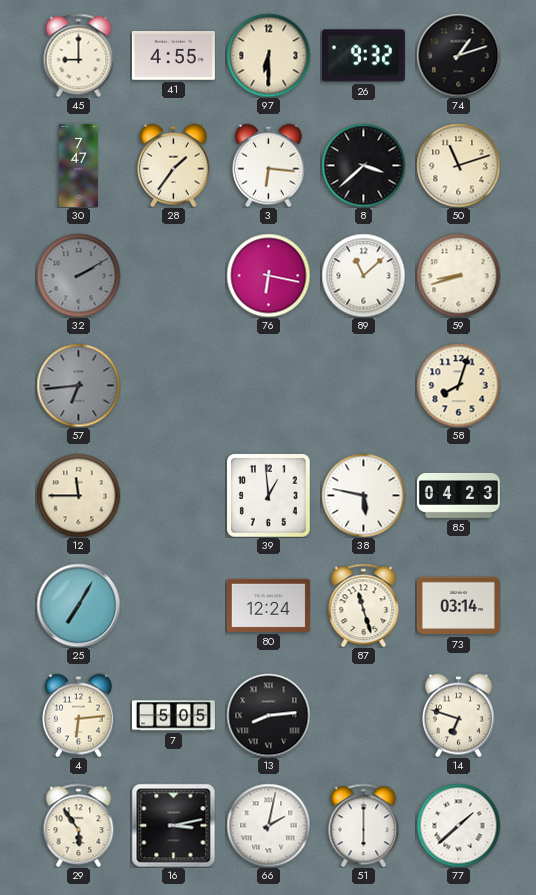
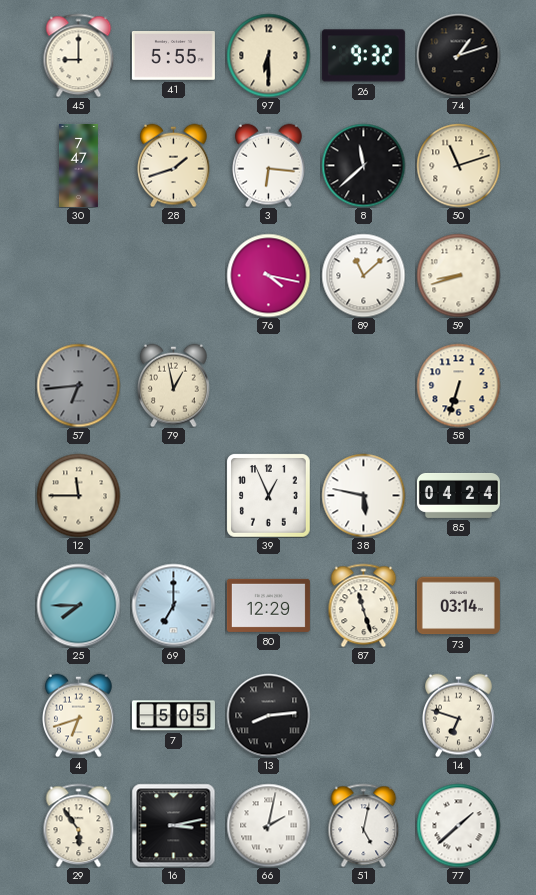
41: 4:55 -> 5:55 (173, 56)
28: 1:36 -> 1:42 (174, 165)
8: 3:38 -> 11:38 (363, 165)
32: 2:10 -> none (78, 275)
76: 6:17 -> 4:17 (268, 275)
79: none -> 12:58 (174, 385)
58: 8:03 -> 6:33 (458, 385)
39: 12:59 -> 12:56 (268, 495)
85: 04:23 -> 04:24 (458, 495)
25: 7:05 -> 7:45 (78, 605)
69: none -> 7:00 (173, 605)
80: 12:24 -> 12:29 (268, 605)
4: 6:14 -> 6:42 (79, 715)
51: 6:00 -> 5:02 (364, 825)
